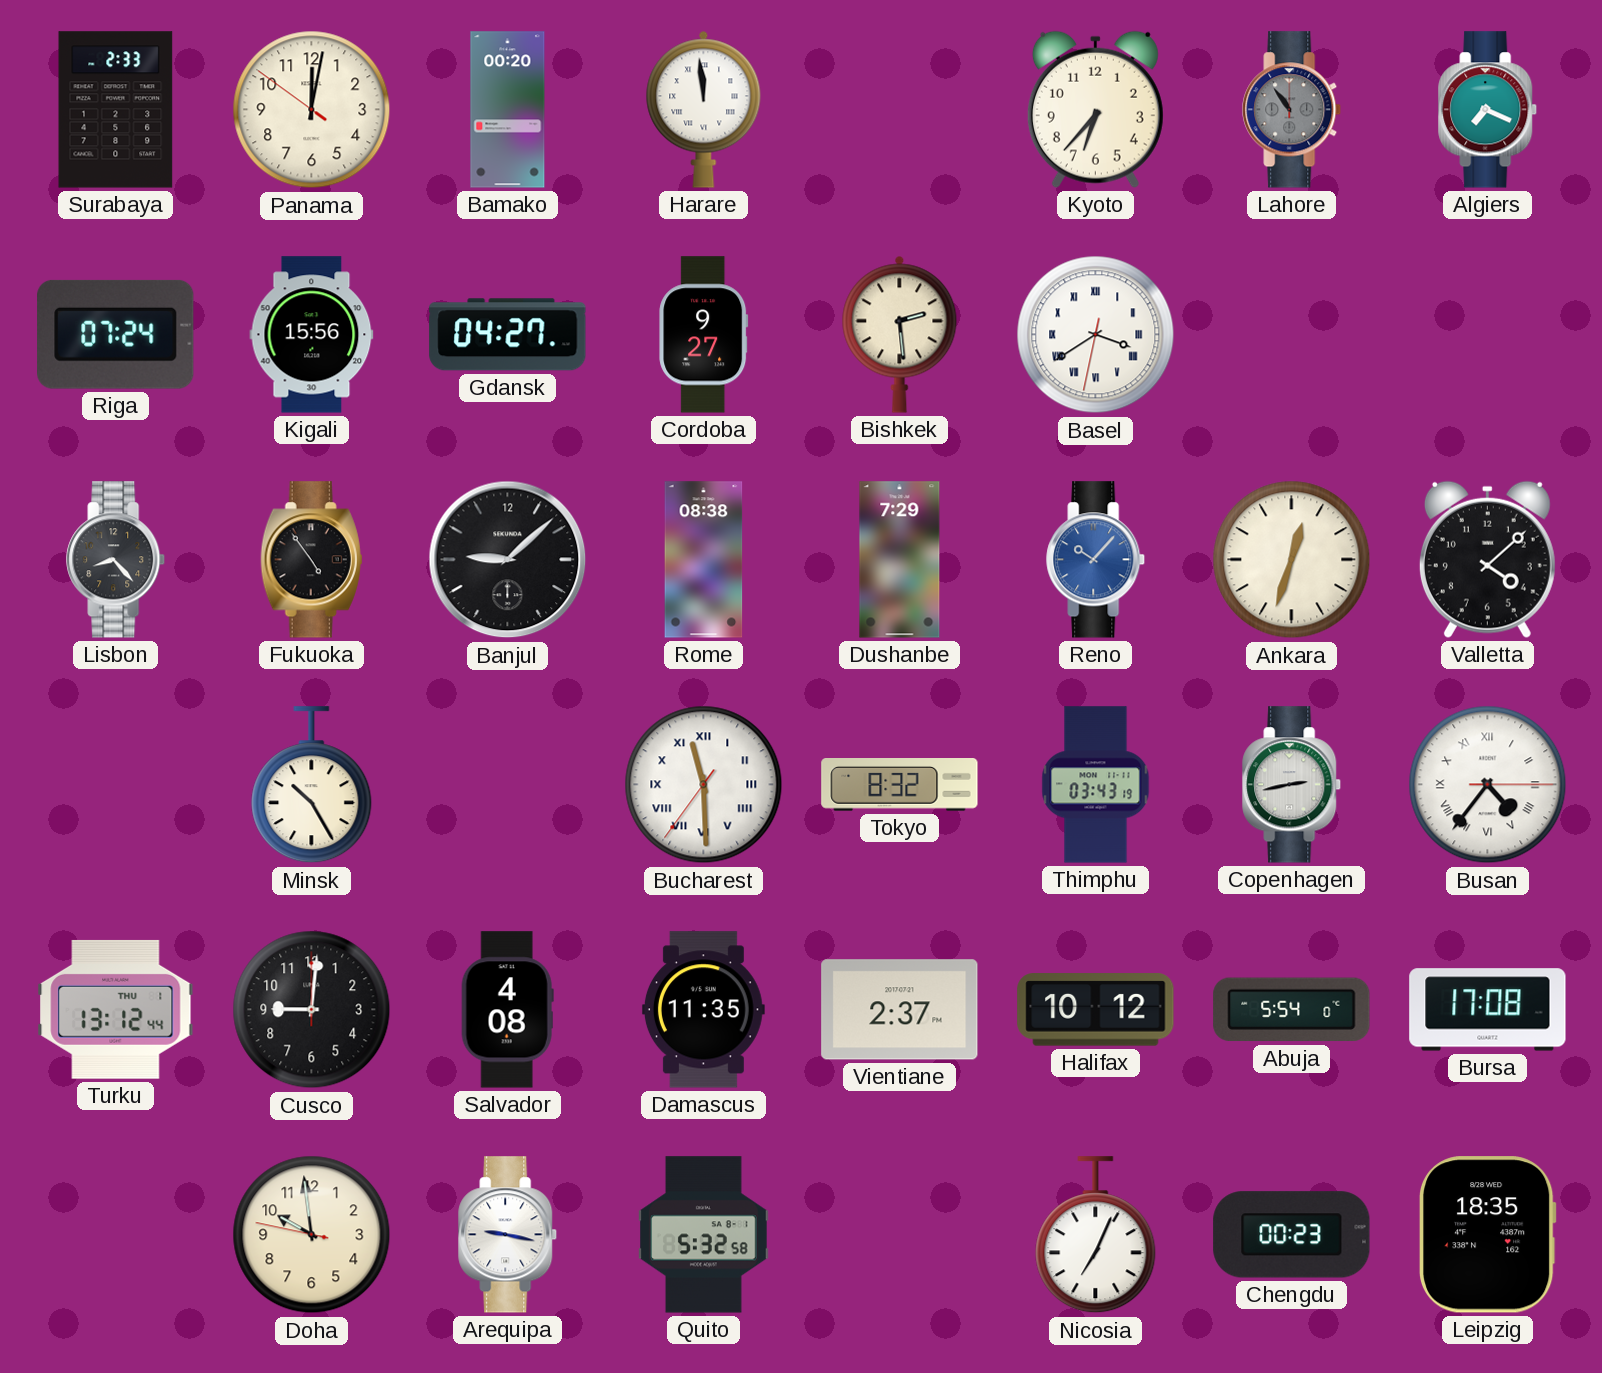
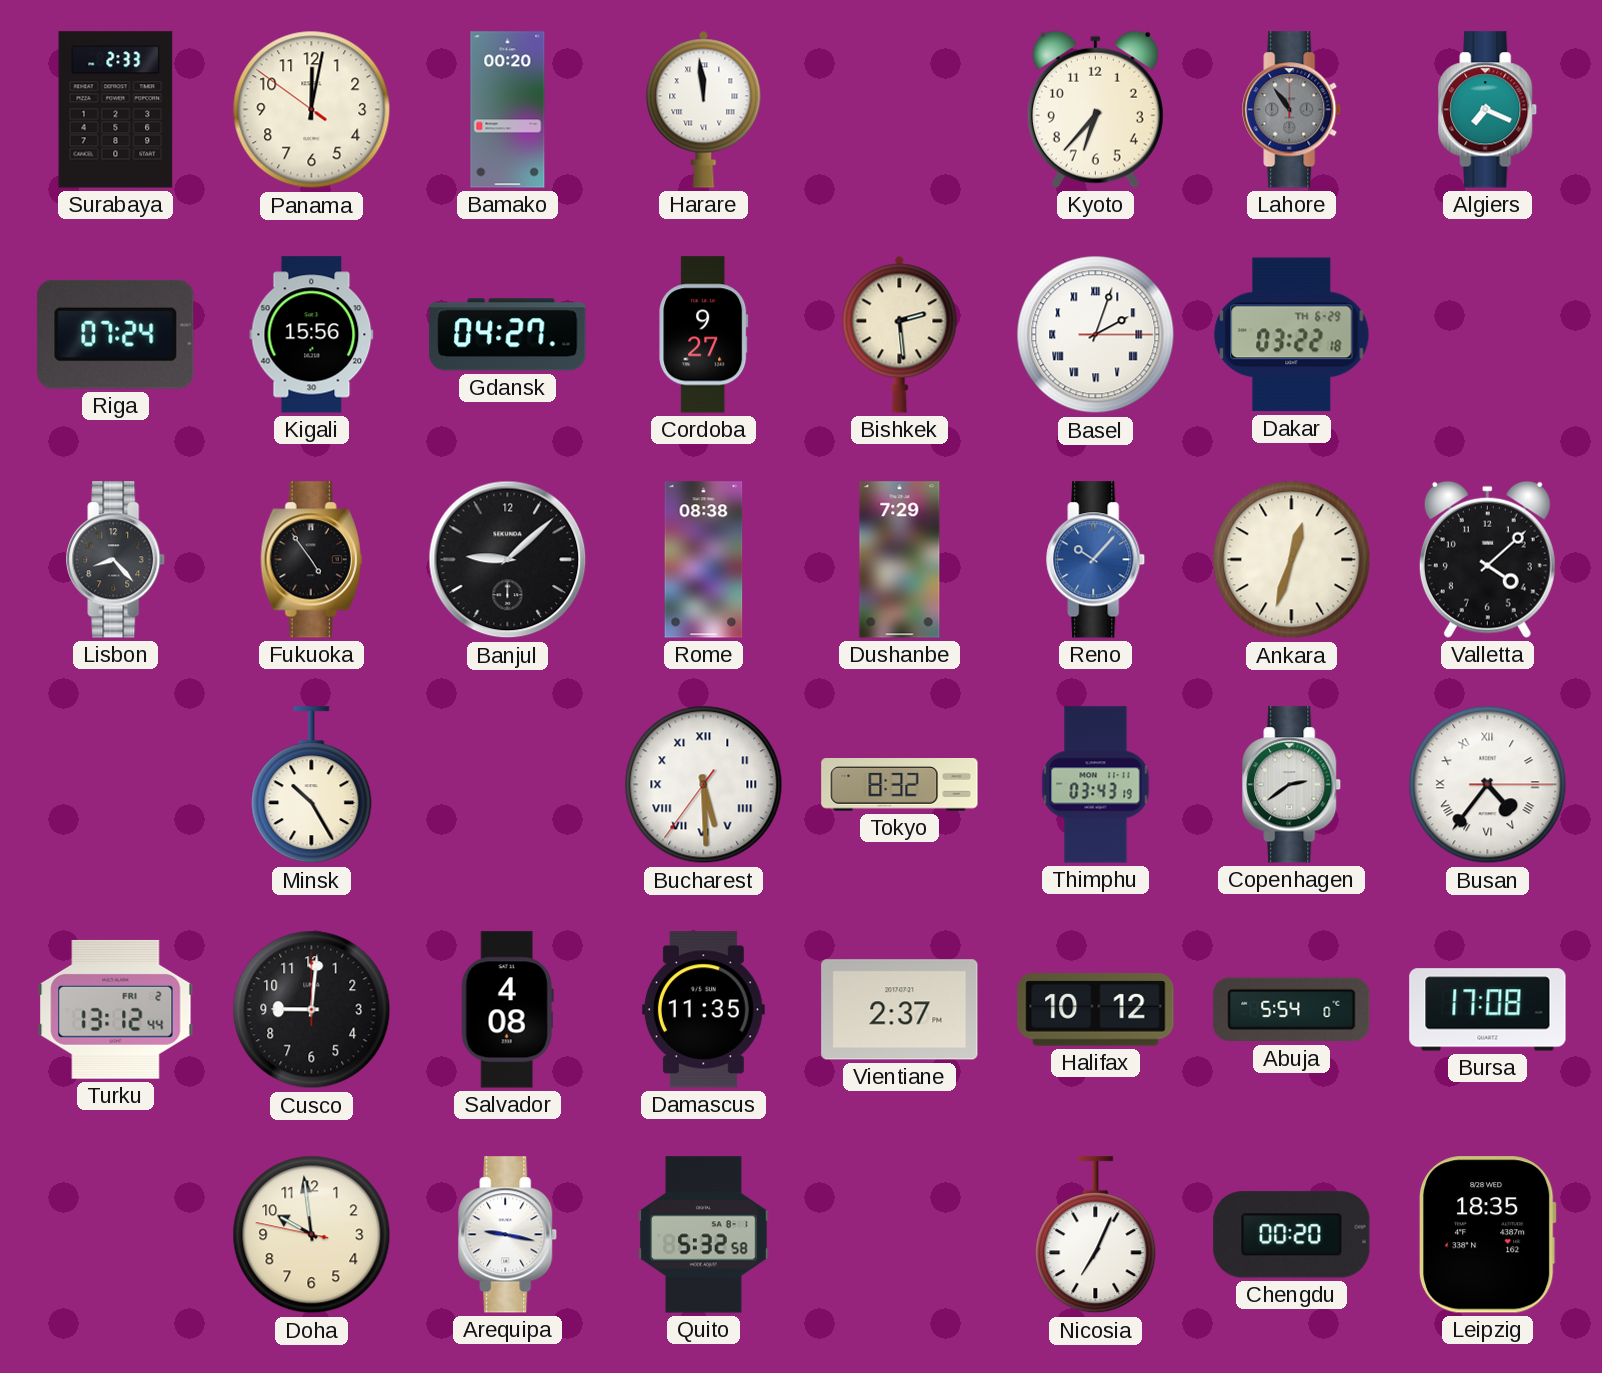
Basel: 3:39 -> 2:03 (1096, 335)
Dakar: none -> 03:22 (1292, 335)
Bucharest: 11:29 -> 5:29 (704, 785)
Copenhagen: 2:43 -> 2:39 (1292, 785)
Turku date: THU 1 -> FRI 2 (116, 1009)
Chengdu: 00:23 -> 00:20 (1292, 1235)
